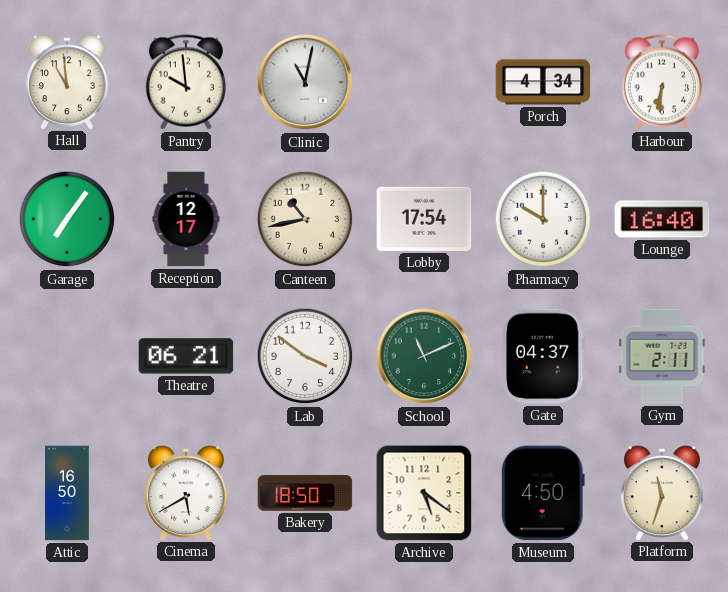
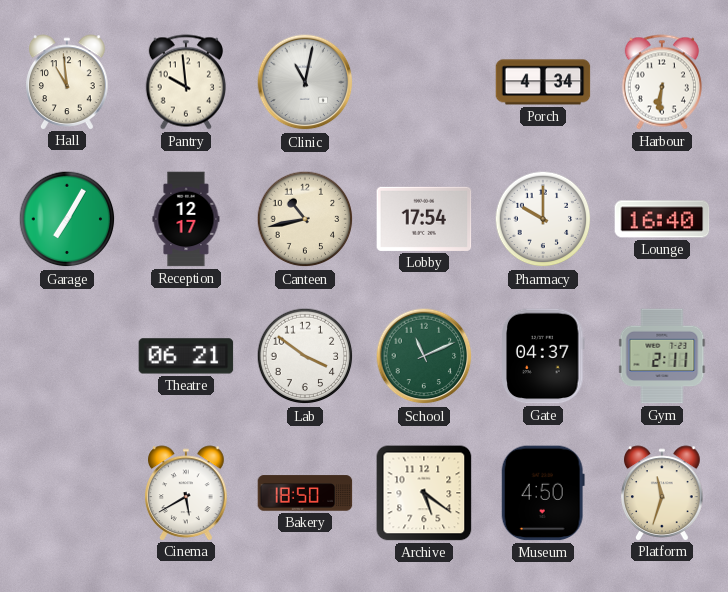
Garage: 7:06 -> 7:05 (67, 219)
Attic: 16:50 -> none (67, 493)
